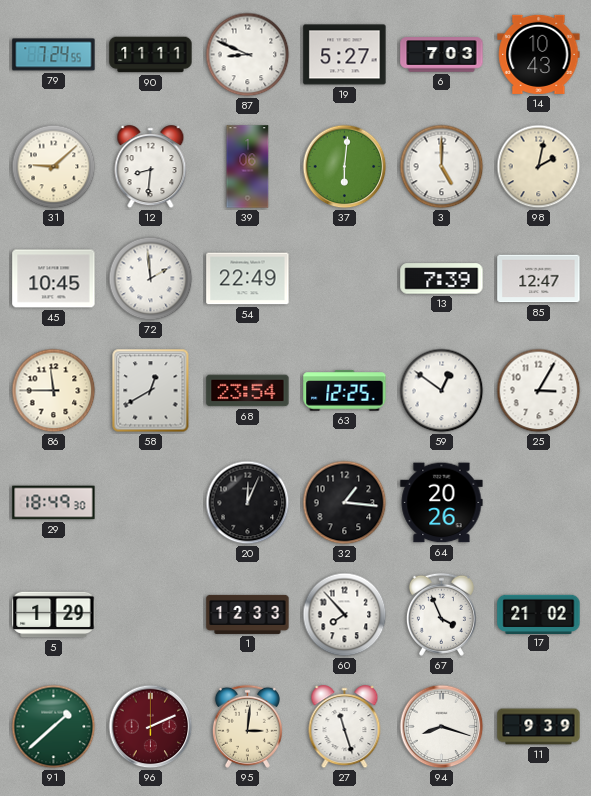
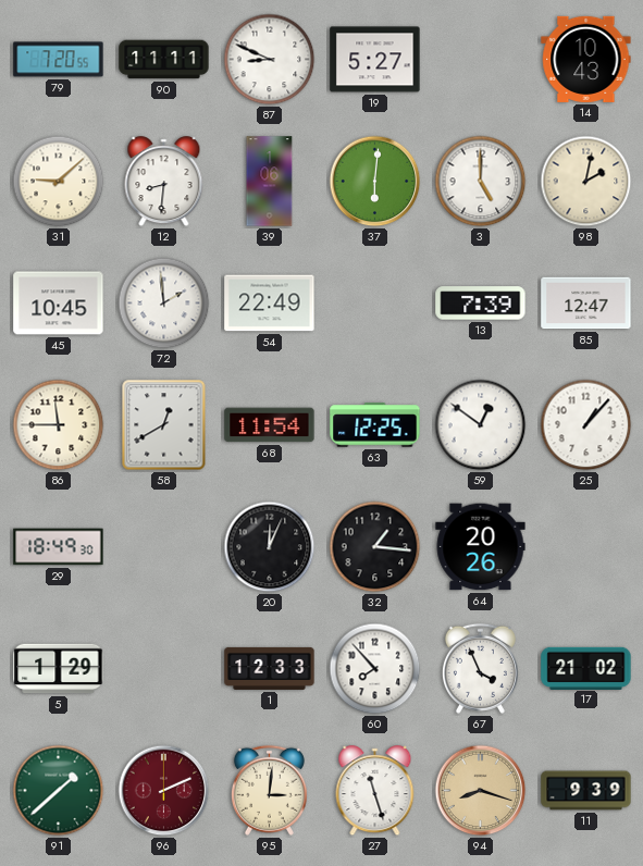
79: 7:24 -> 7:20 (59, 60)
6: 7:03 -> none (442, 55)
68: 23:54 -> 11:54 (270, 425)
25: 3:05 -> 1:07 (586, 425)
94 dial: white -> champagne (481, 791)
